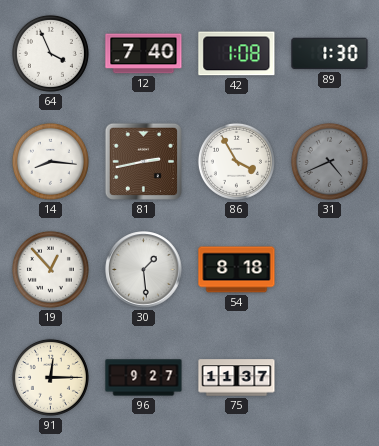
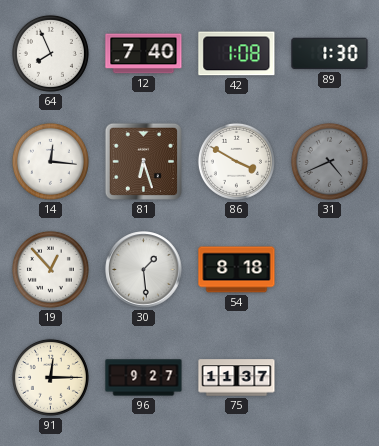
64: 3:56 -> 7:56 (50, 53)
14: 8:16 -> 12:16 (50, 161)
81: 2:43 -> 6:27 (143, 161)
86: 3:55 -> 3:50 (236, 161)
